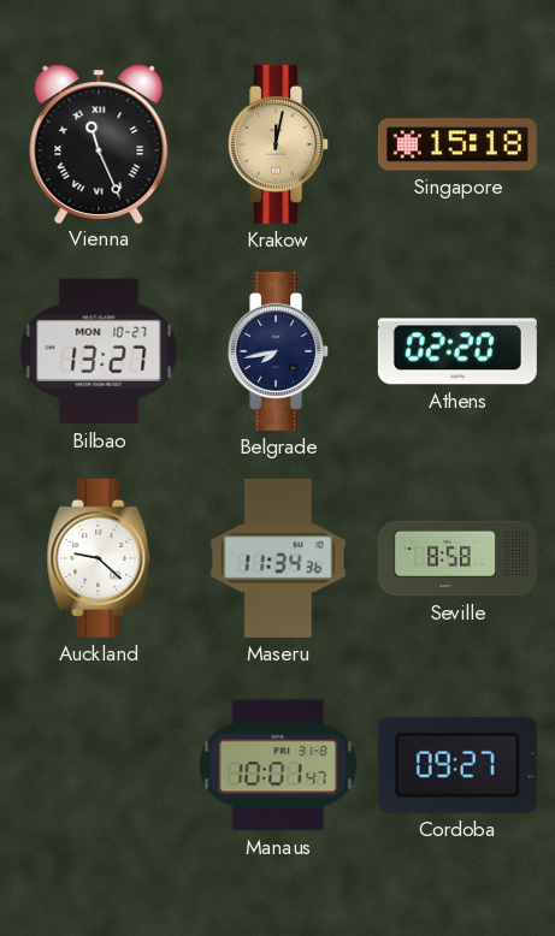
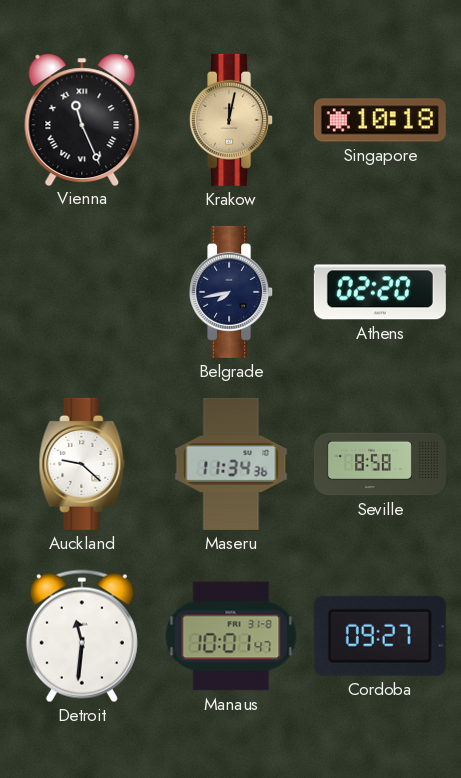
Singapore: 15:18 -> 10:18 (380, 120)
Bilbao: 13:27 -> none (99, 351)
Detroit: none -> 11:31 (82, 636)
